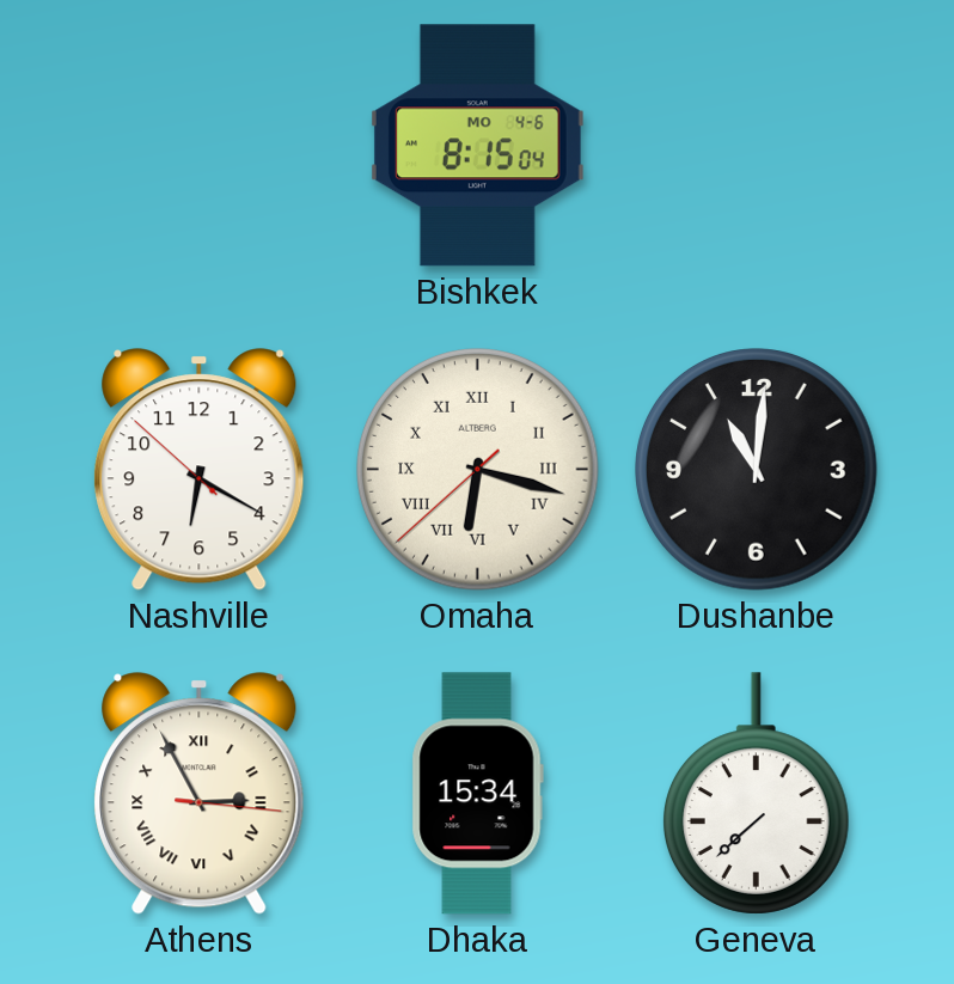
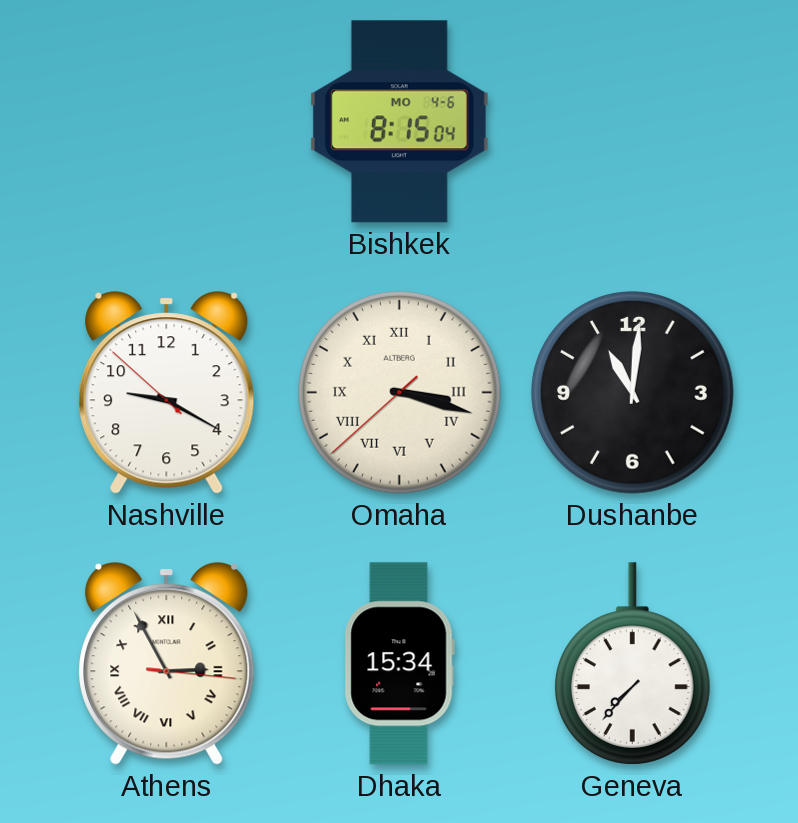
Nashville: 6:19 -> 9:19 (167, 393)
Omaha: 6:17 -> 3:17 (400, 393)
Geneva: 7:38 -> 7:37 (632, 664)
